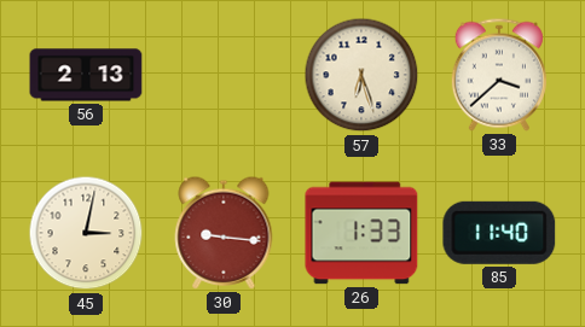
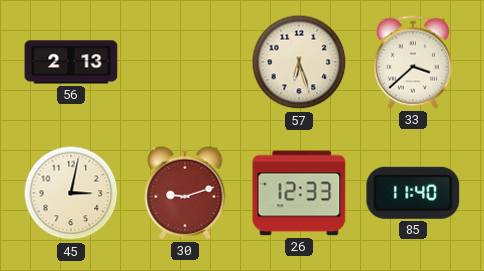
30: 9:16 -> 9:12 (185, 193)
26: 1:33 -> 12:33 (299, 193)
